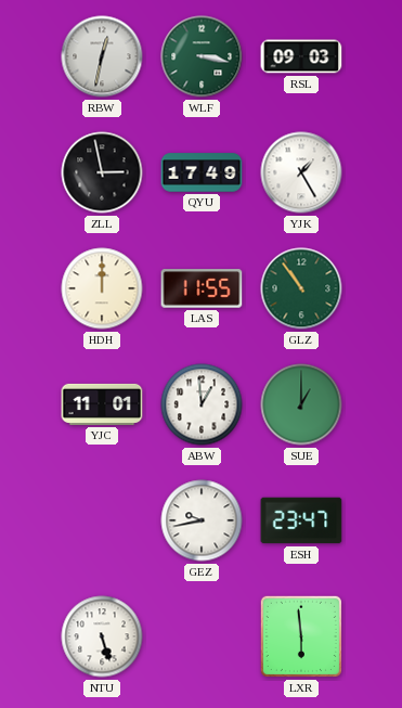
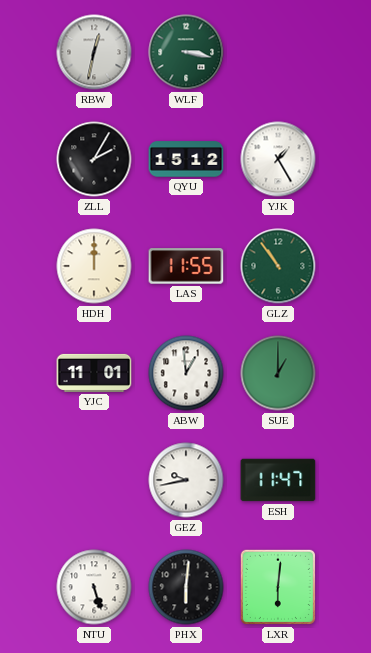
RSL: 09:03 -> none (301, 56)
ZLL: 2:58 -> 2:05 (94, 159)
QYU: 17:49 -> 15:12 (186, 159)
ESH: 23:47 -> 11:47 (278, 480)
PHX: none -> 6:01 (186, 587)
LXR: 5:59 -> 6:01 (278, 587)
